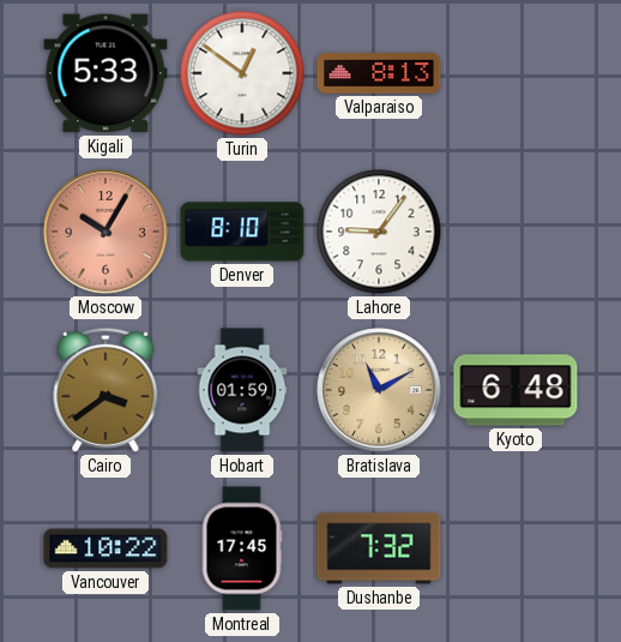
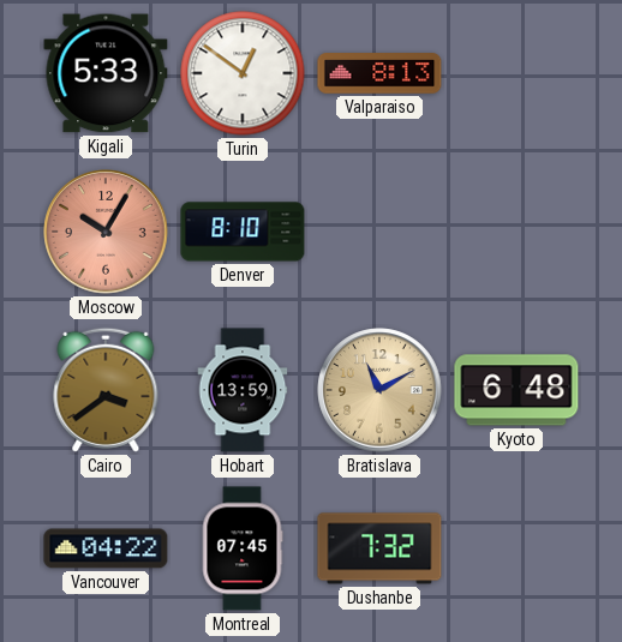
Lahore: 9:06 -> none (379, 232)
Hobart: 01:59 -> 13:59 (243, 390)
Vancouver: 10:22 -> 04:22 (106, 548)
Montreal: 17:45 -> 07:45 (243, 548)
